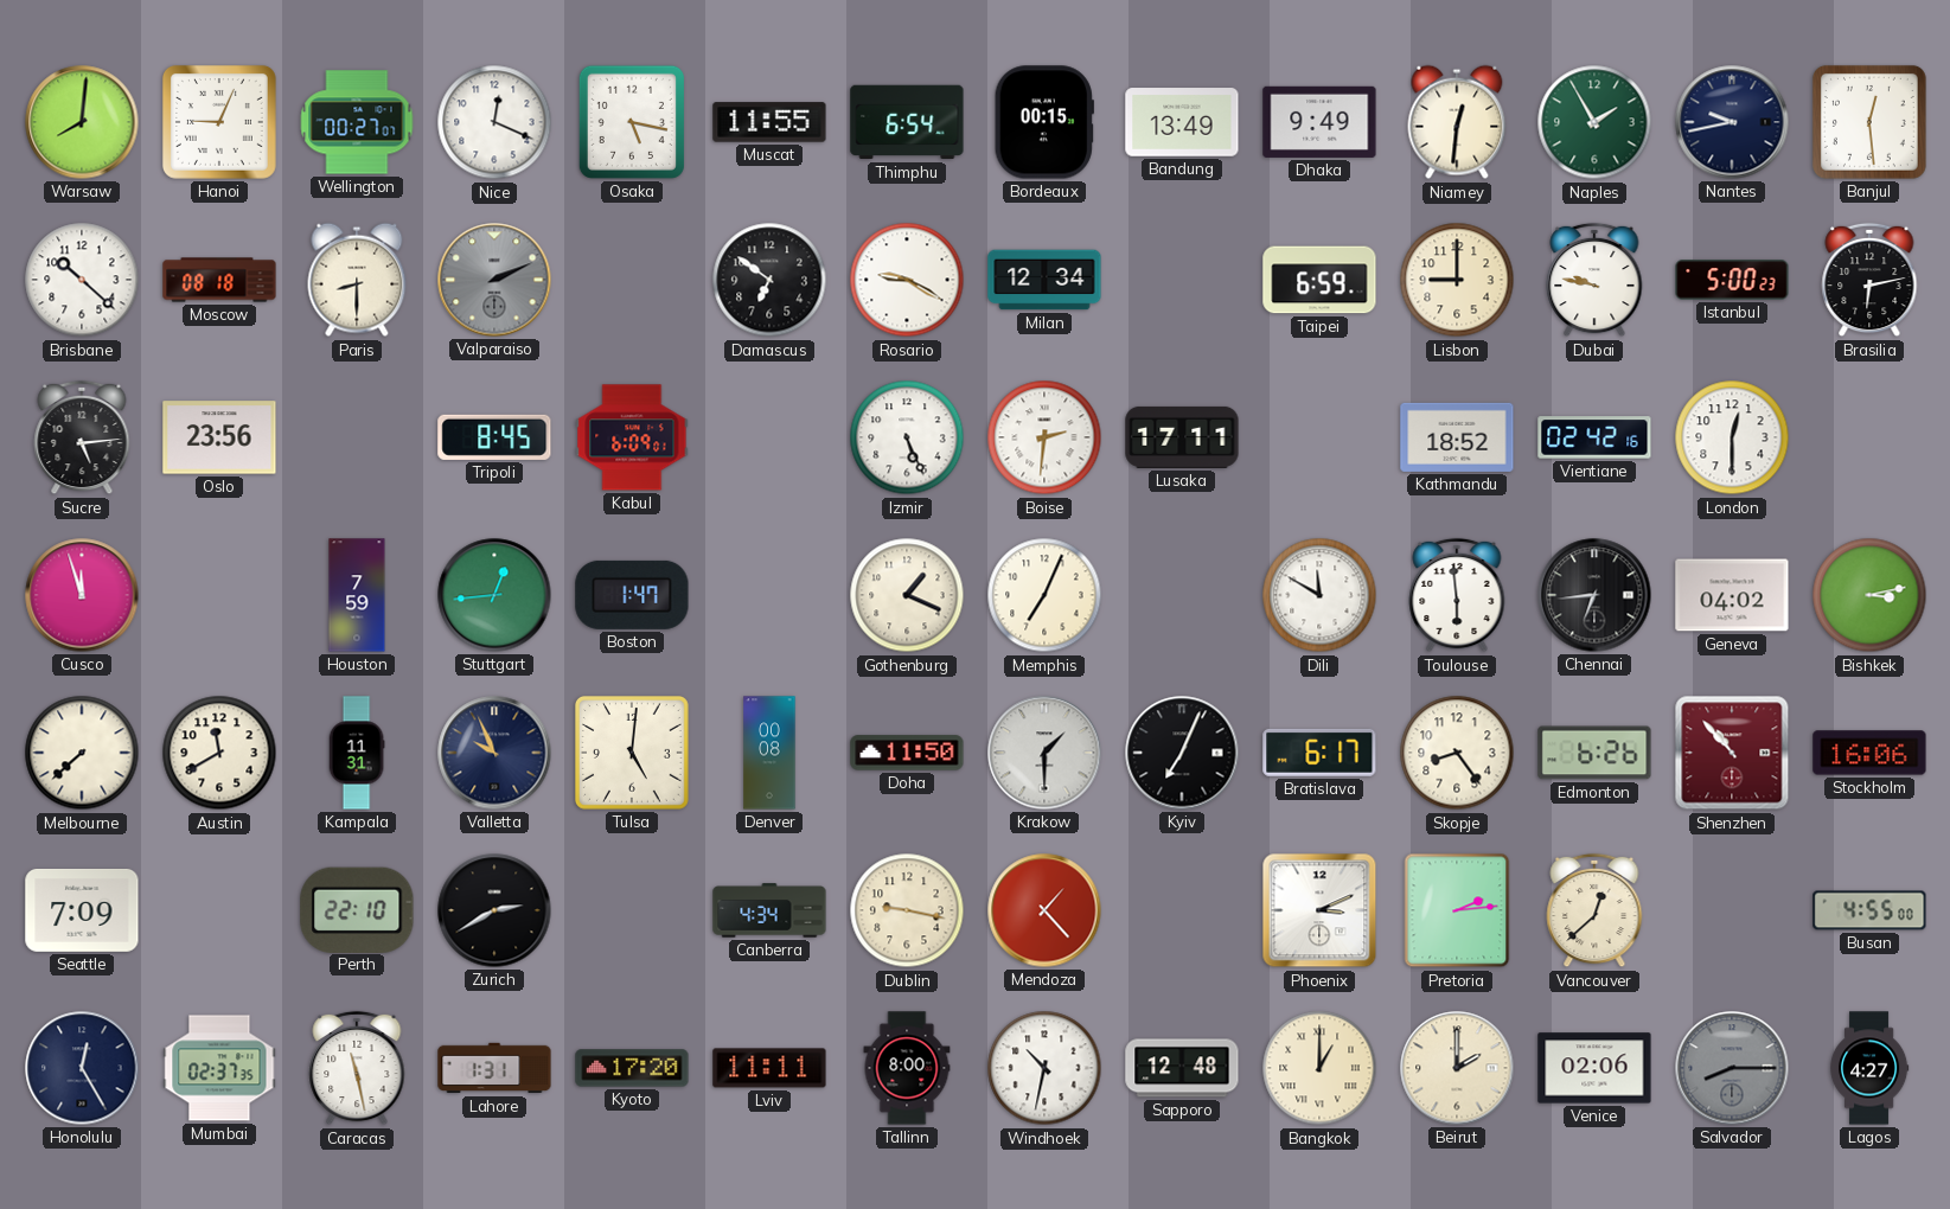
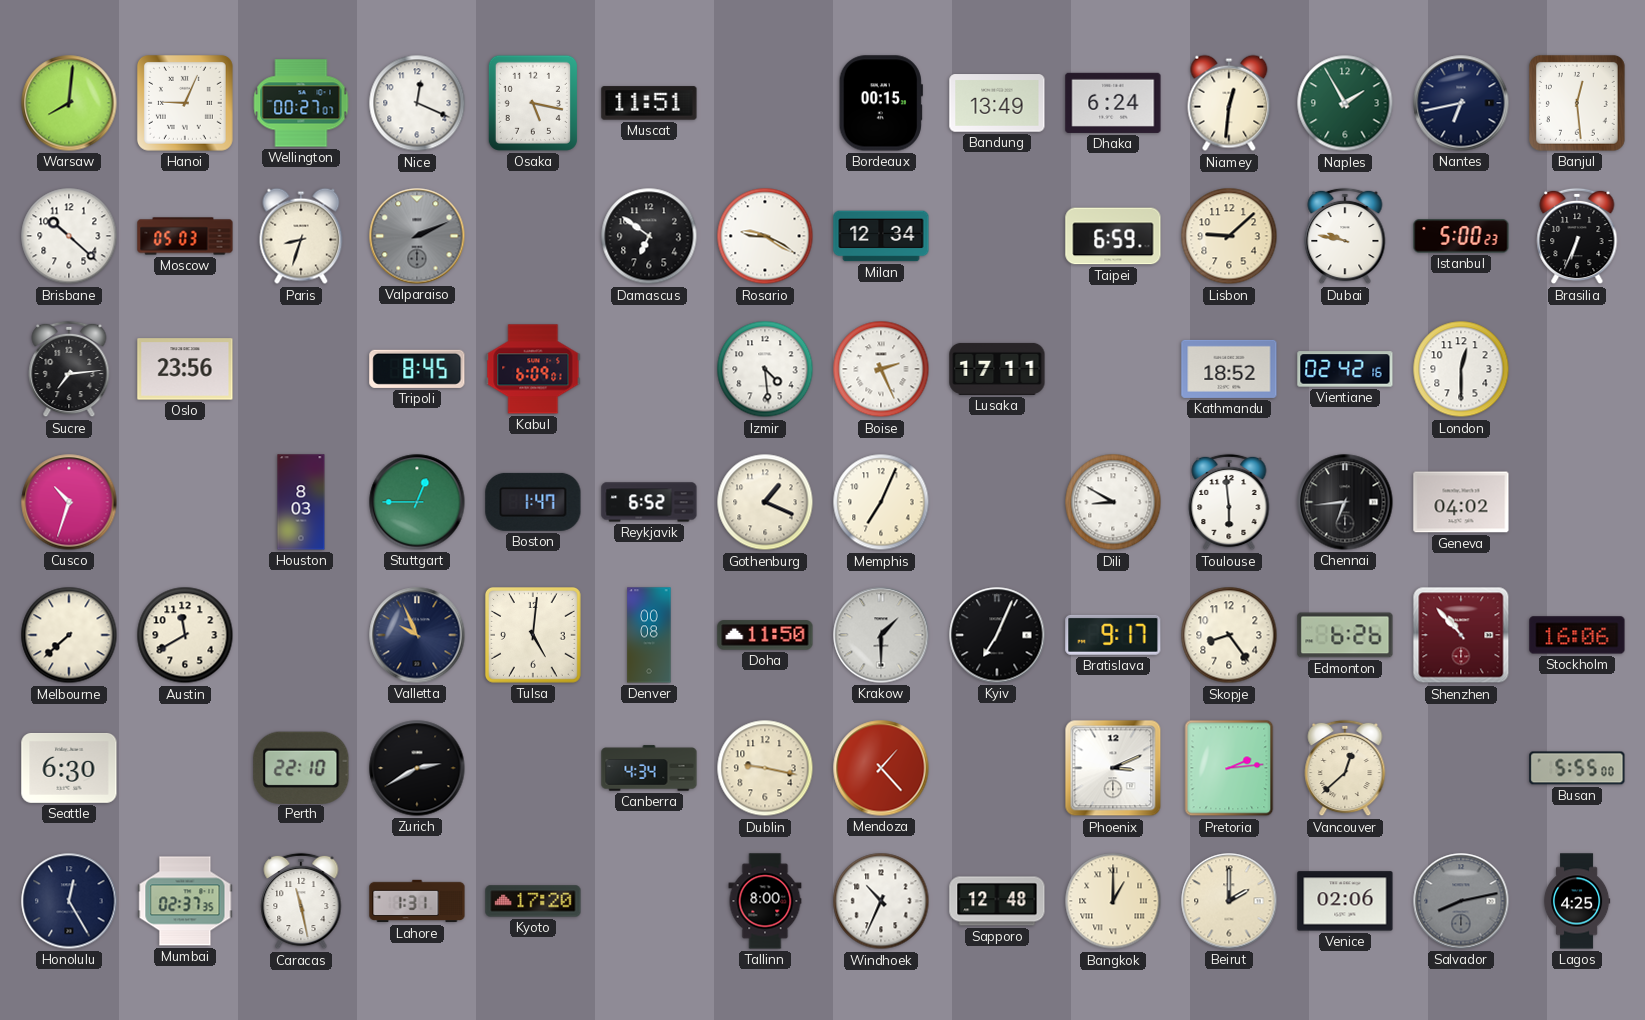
Muscat: 11:55 -> 11:51 (649, 103)
Thimphu: 6:54 -> none (907, 122)
Dhaka: 9:49 -> 6:24 (1113, 103)
Nantes: 9:43 -> 6:43 (1461, 103)
Moscow: 08:18 -> 05:03 (185, 236)
Paris: 8:30 -> 8:33 (301, 236)
Lisbon: 9:00 -> 9:08 (1229, 236)
Brasilia: 6:13 -> 6:34 (1577, 236)
Sucre: 5:14 -> 7:14 (69, 369)
Izmir: 5:26 -> 4:29 (765, 369)
Boise: 2:31 -> 2:26 (881, 369)
Cusco: 11:57 -> 10:33 (69, 502)
Houston: 7:59 -> 8:03 (301, 502)
Stuttgart: 12:44 -> 12:45 (417, 502)
Reykjavik: none -> 6:52 (649, 502)
Dili: 11:50 -> 8:50 (1113, 502)
Bishkek: 3:13 -> none (1869, 595)
Kampala: 11:31 -> none (357, 753)
Bratislava: 6:17 -> 9:17 (1113, 635)
Seattle: 7:09 -> 6:30 (69, 768)
Busan: 4:55 -> 5:55 (1577, 768)
Lviv: 11:11 -> none (769, 1068)
Windhoek: 10:32 -> 10:34 (881, 901)
Salvador: 8:15 -> 8:13 (1461, 901)
Lagos: 4:27 -> 4:25 (1577, 901)
